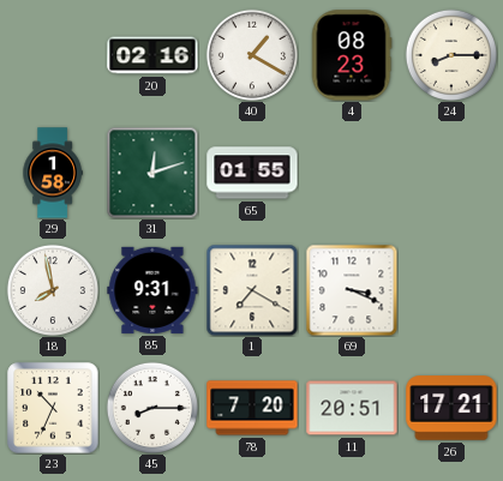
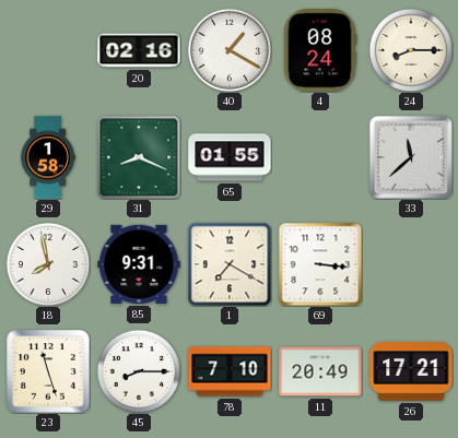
4: 08:23 -> 08:24 (320, 50)
31: 12:12 -> 8:19 (139, 157)
33: none -> 11:38 (411, 157)
69: 3:19 -> 3:16 (320, 264)
23: 10:34 -> 11:27 (48, 371)
78: 7:20 -> 7:10 (230, 371)
11: 20:51 -> 20:49 (320, 371)
